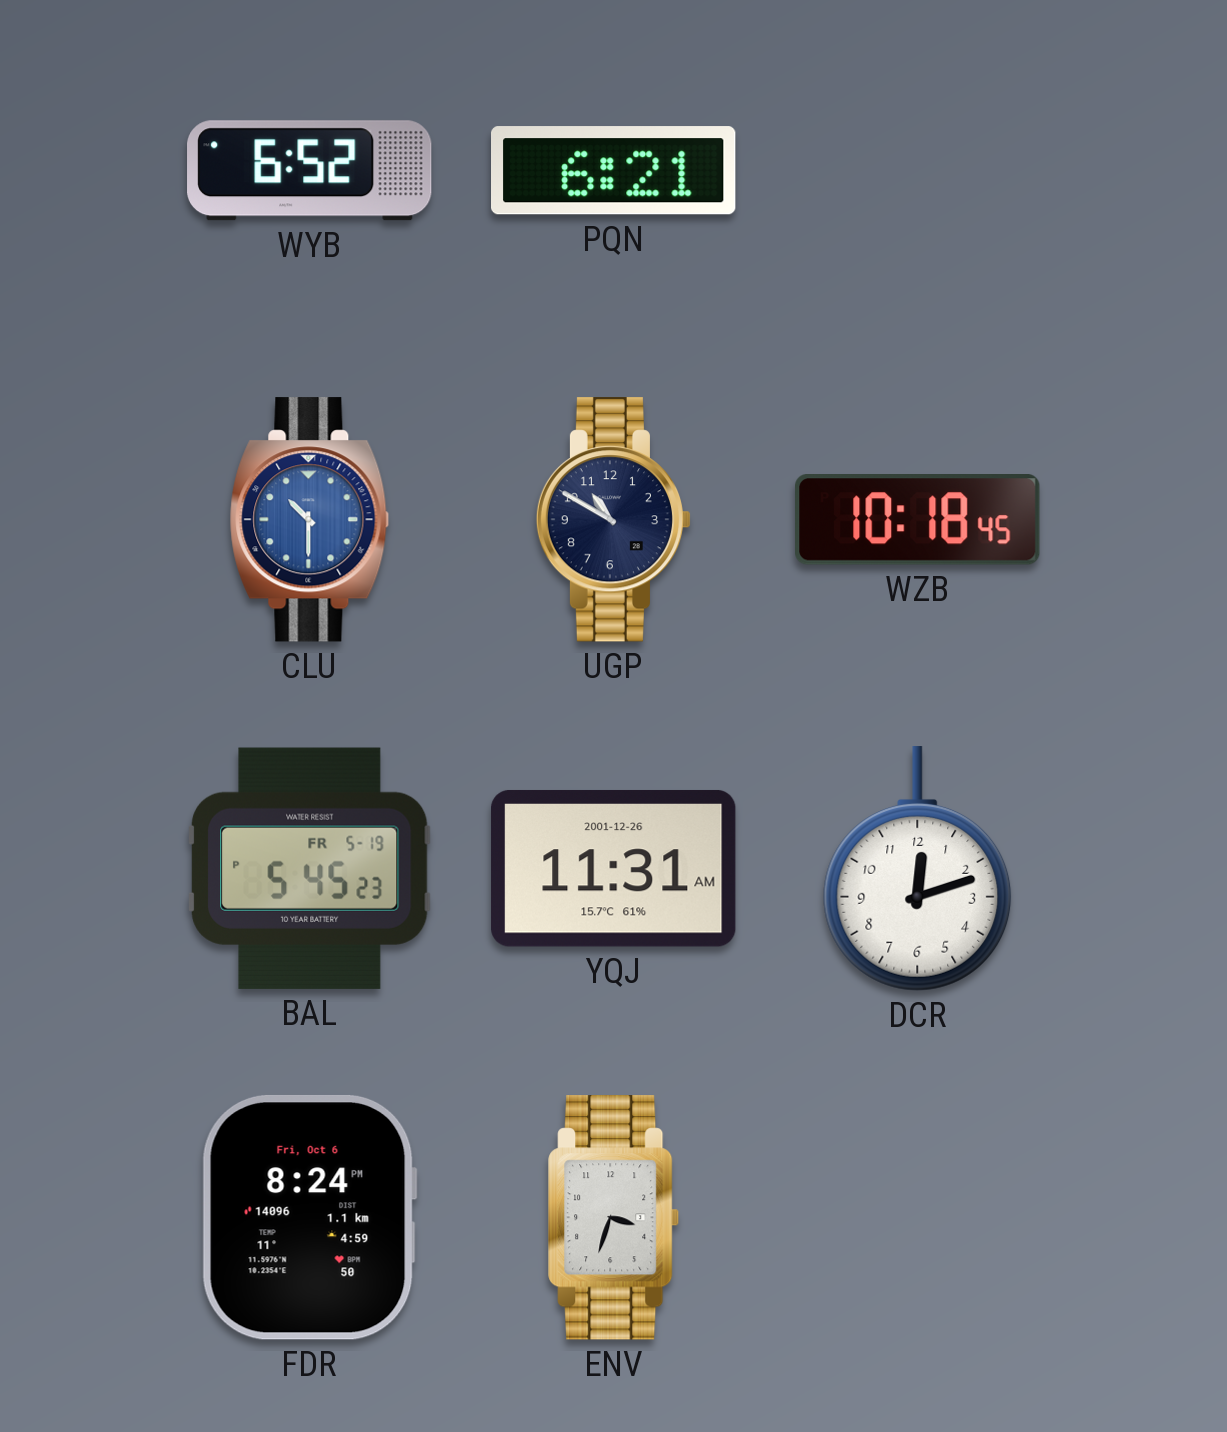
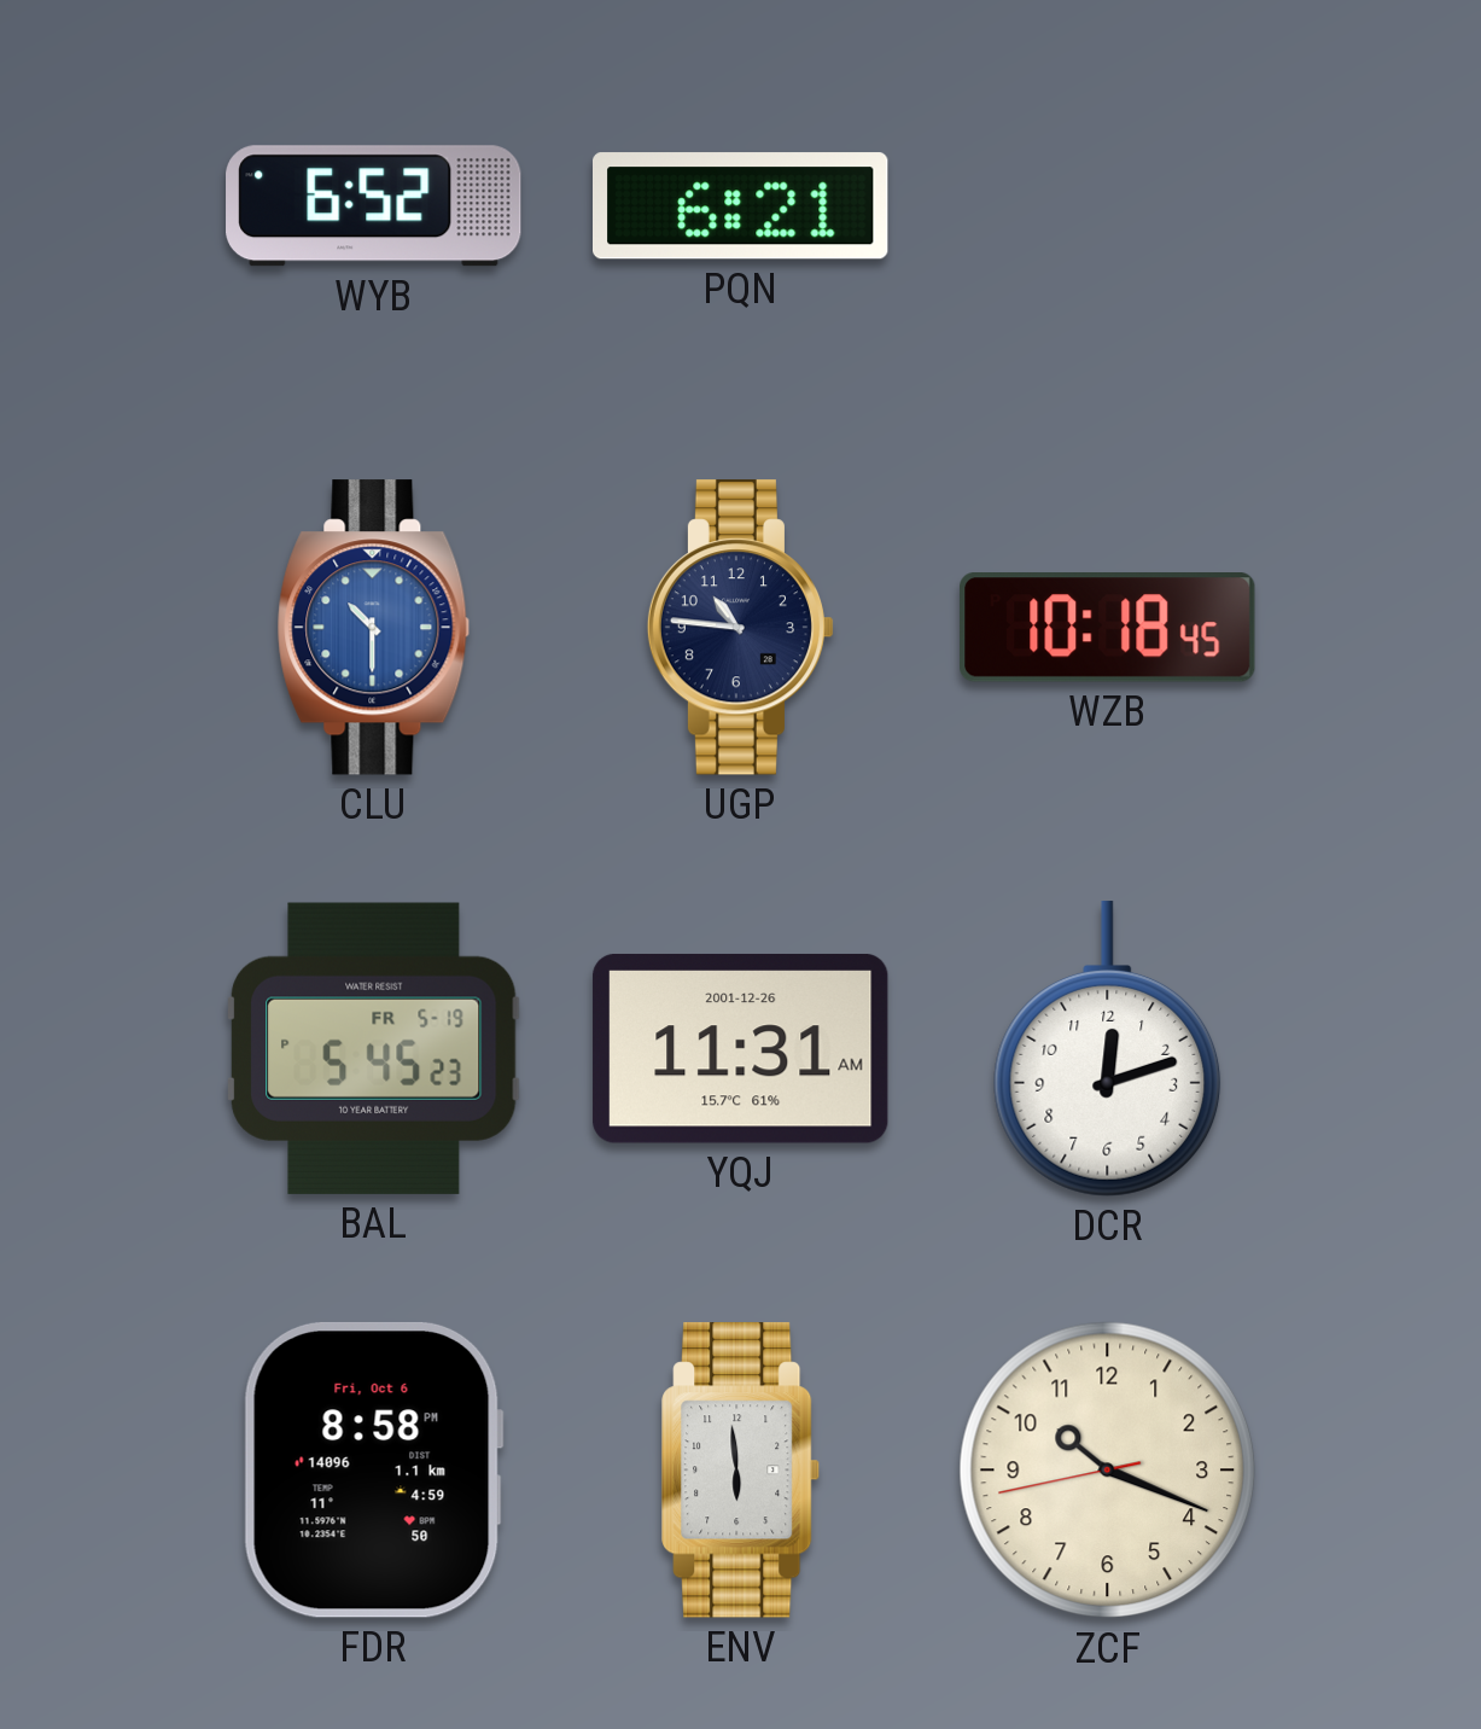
UGP: 10:50 -> 10:46 (741, 628)
FDR: 8:24 -> 8:58 (373, 1469)
ENV: 3:33 -> 5:59 (741, 1471)
ZCF: none -> 10:18 (1108, 1471)
